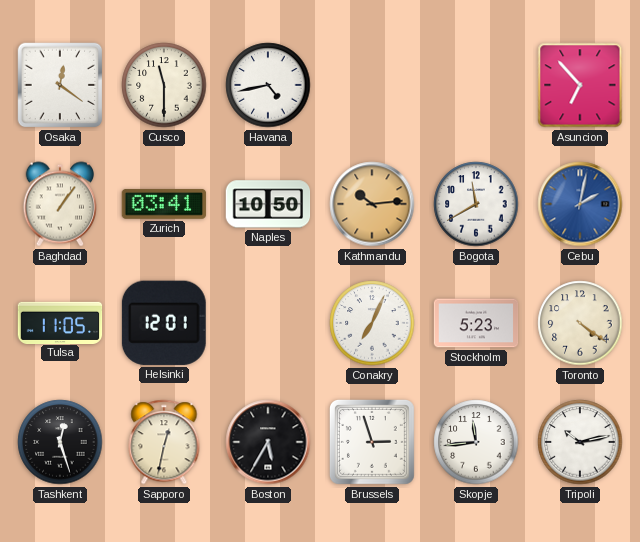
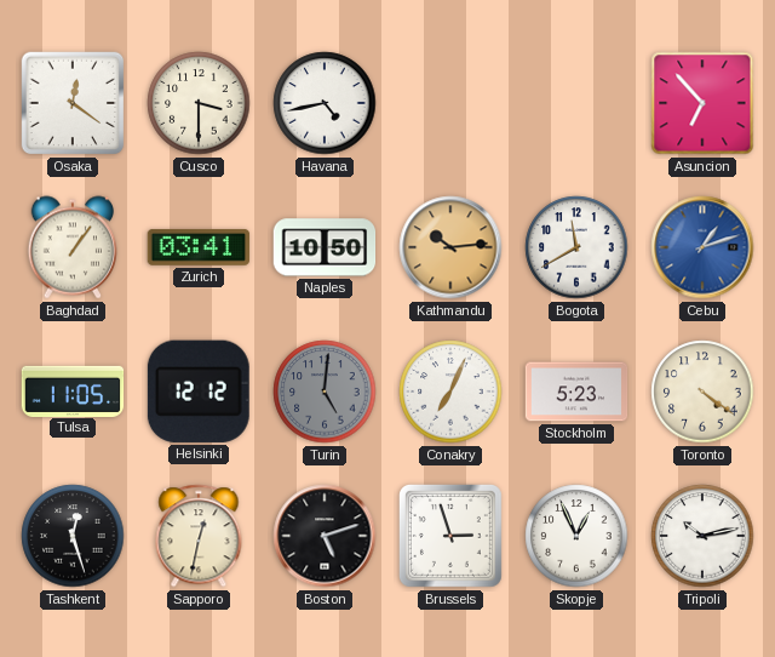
Cusco: 11:30 -> 3:30 (199, 103)
Cebu: 2:02 -> 1:12 (702, 247)
Helsinki: 12:01 -> 12:12 (199, 392)
Turin: none -> 5:01 (325, 392)
Boston: 5:35 -> 5:12 (325, 536)
Skopje: 11:44 -> 12:56 (576, 536)
